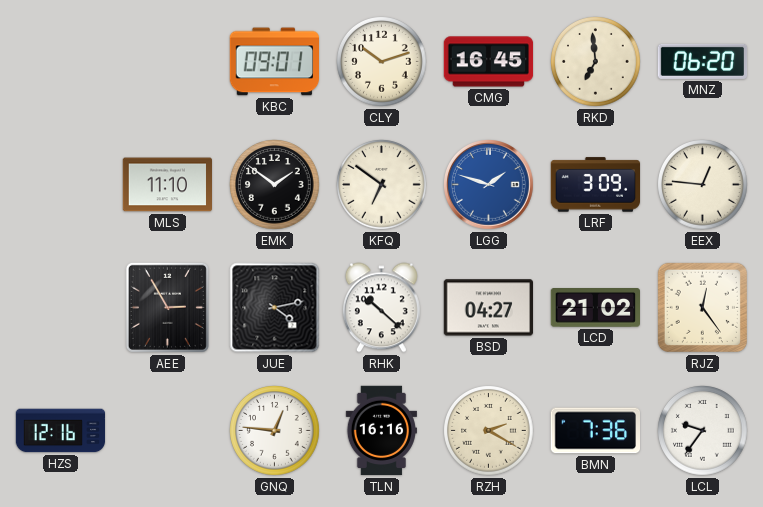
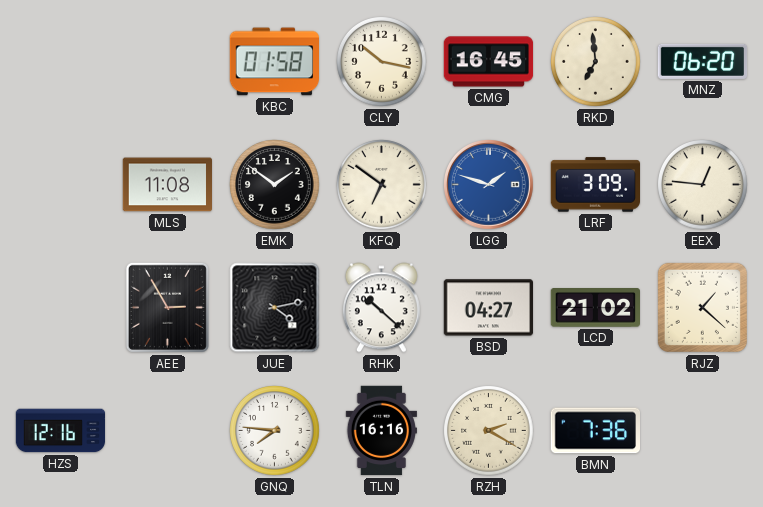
KBC: 09:01 -> 01:58 (274, 62)
CLY: 10:12 -> 10:17 (382, 62)
MLS: 11:10 -> 11:08 (167, 185)
RJZ: 12:24 -> 1:22 (702, 307)
GNQ: 12:46 -> 7:46 (275, 431)
LCL: 9:36 -> none (703, 431)
